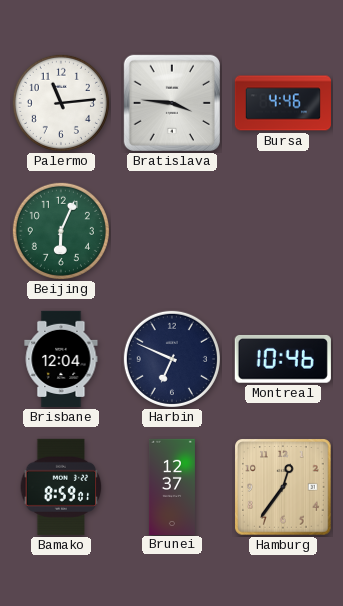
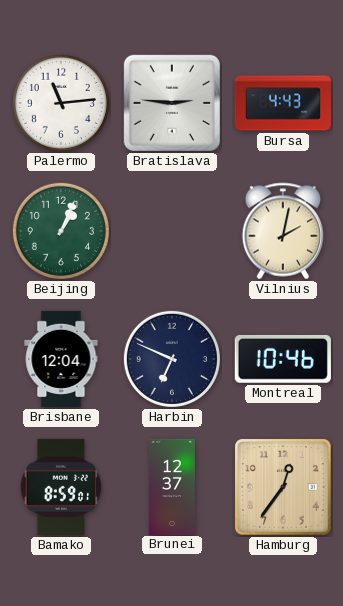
Bratislava: 3:46 -> 2:46 (172, 103)
Bursa: 4:46 -> 4:43 (283, 103)
Beijing: 6:04 -> 1:04 (61, 231)
Vilnius: none -> 2:02 (283, 231)
